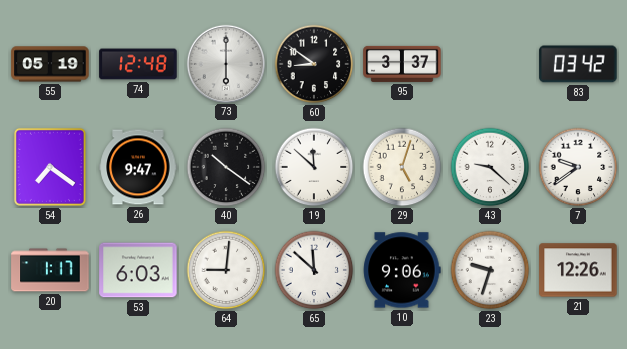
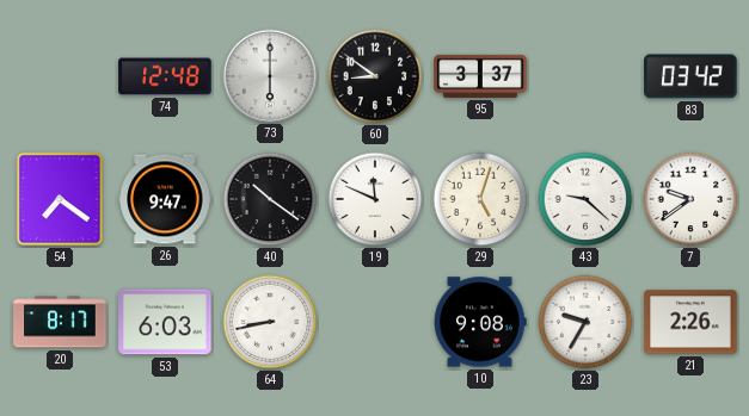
55: 05:19 -> none (50, 64)
19: 11:52 -> 11:49 (375, 199)
20: 1:17 -> 8:17 (60, 322)
64: 9:01 -> 8:43 (270, 322)
65: 11:52 -> none (314, 270)
10: 9:06 -> 9:08 (480, 322)
23: 9:33 -> 9:35 (585, 322)
21: 12:26 -> 2:26 (690, 322)
